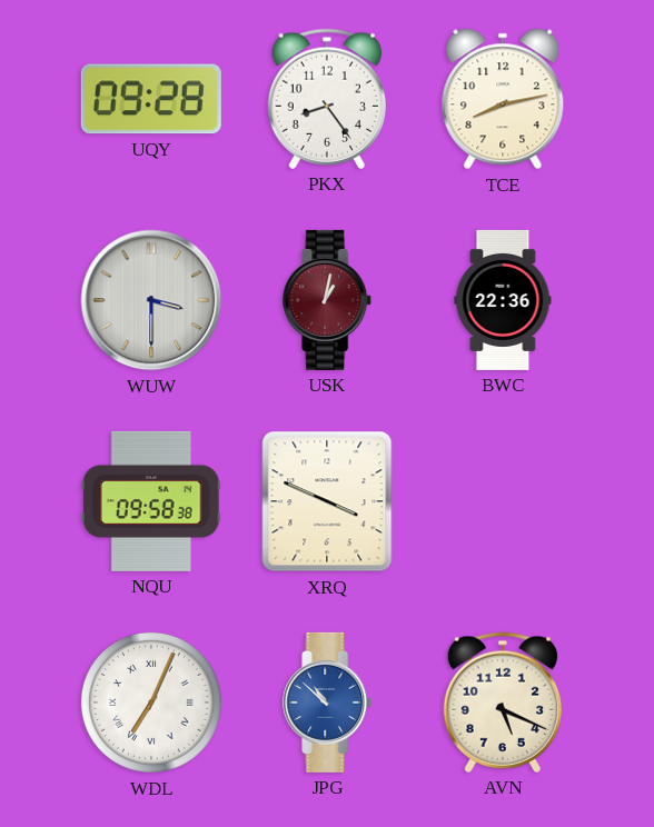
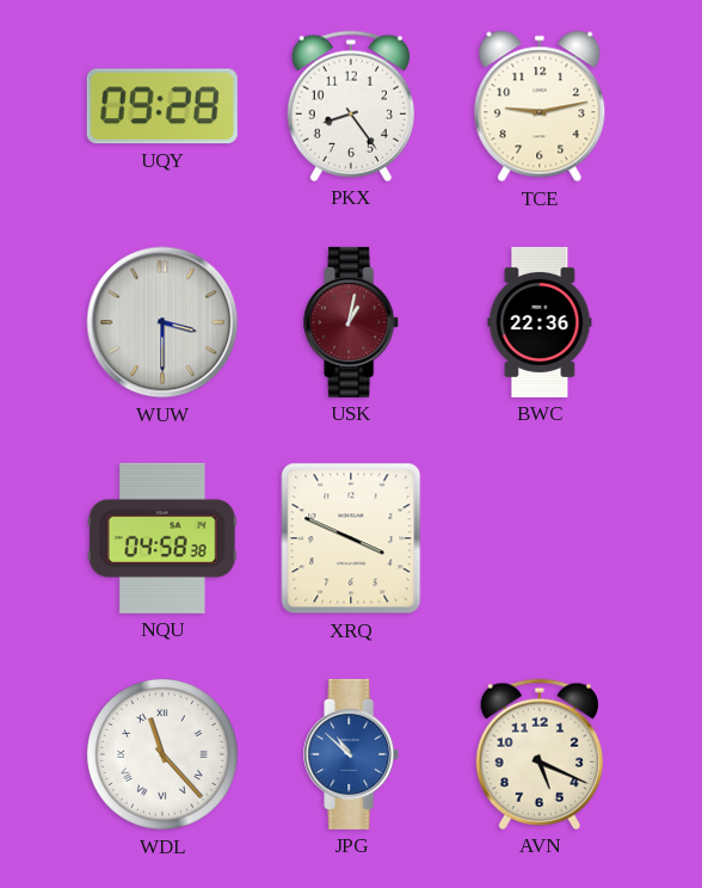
TCE: 8:13 -> 9:13 (540, 106)
NQU: 09:58 -> 04:58 (162, 538)
WDL: 7:04 -> 11:23 (162, 754)
